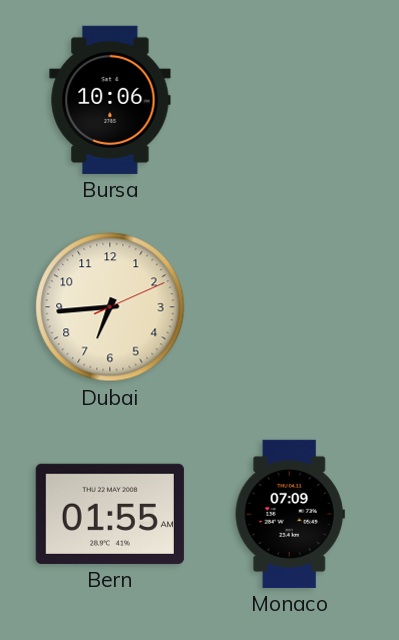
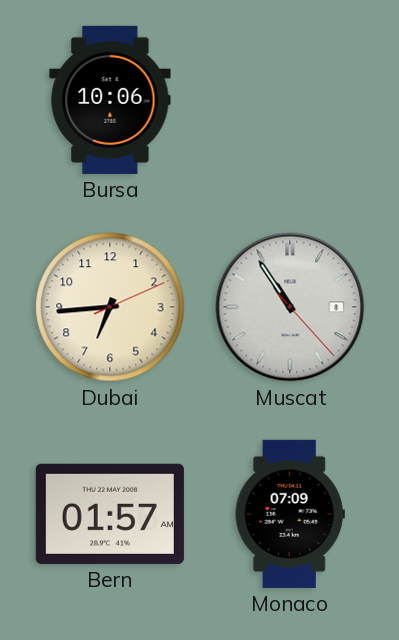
Muscat: none -> 10:54 (290, 307)
Bern: 01:55 -> 01:57 (110, 514)
